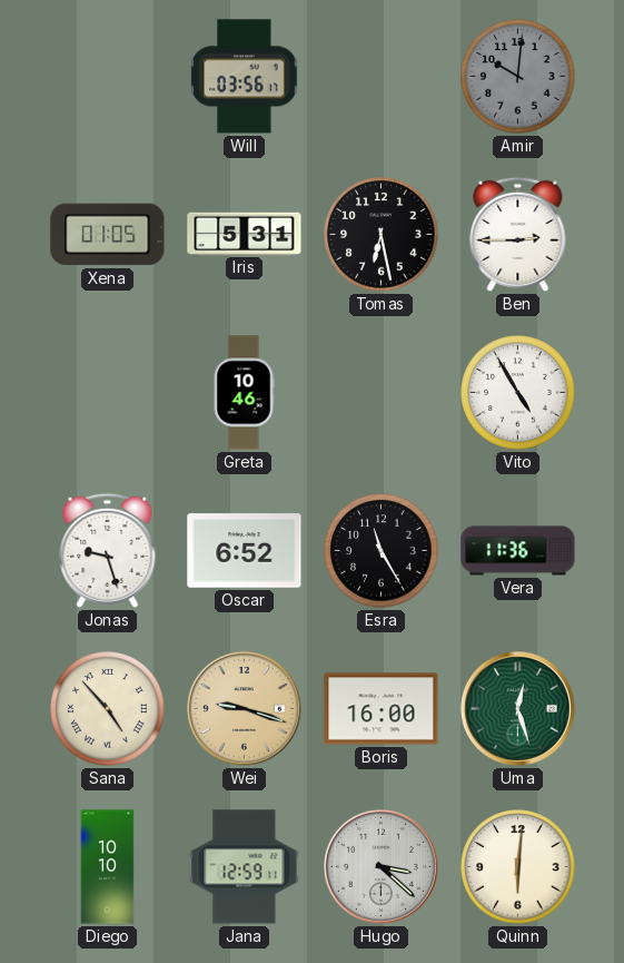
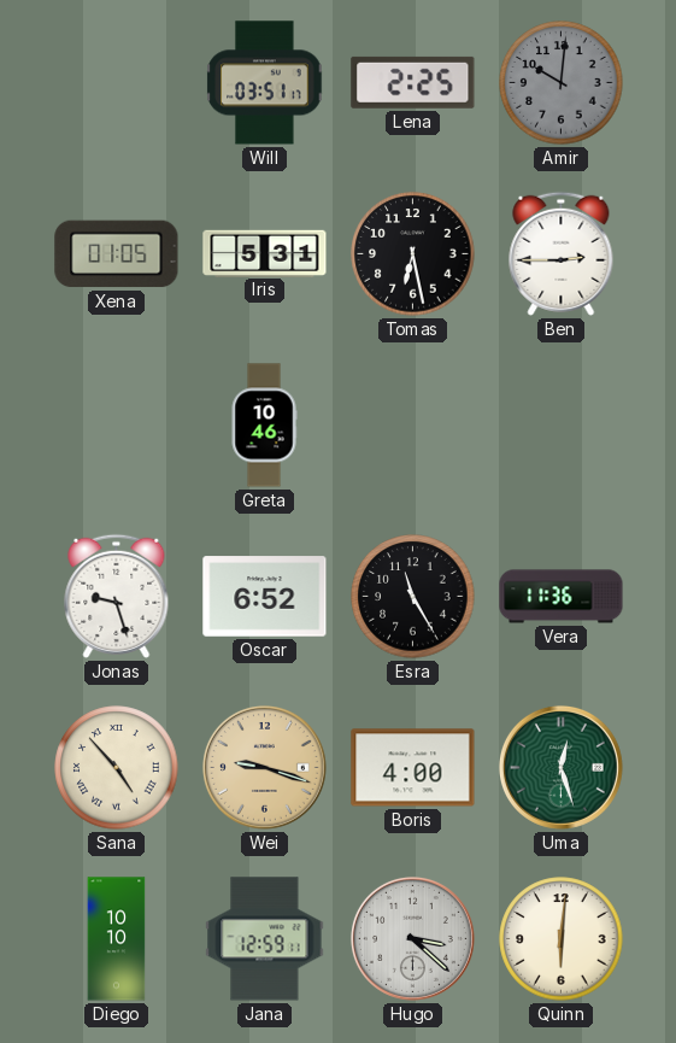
Will: 03:56 -> 03:51 (265, 83)
Lena: none -> 2:25 (413, 82)
Vito: 4:55 -> none (518, 393)
Boris: 16:00 -> 4:00 (413, 768)
